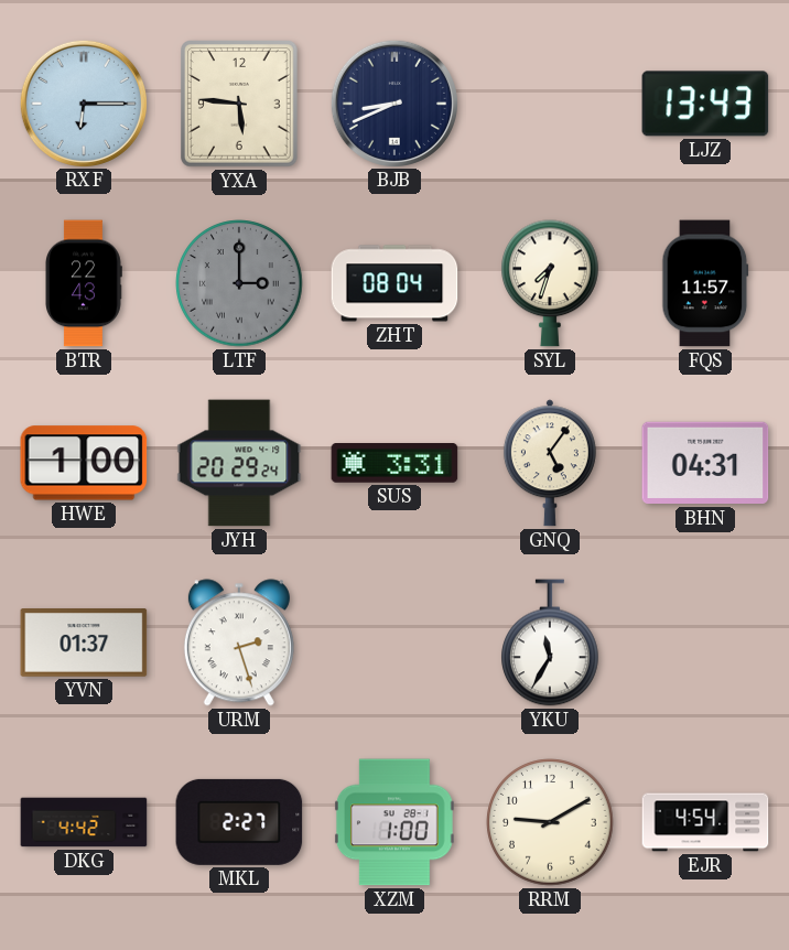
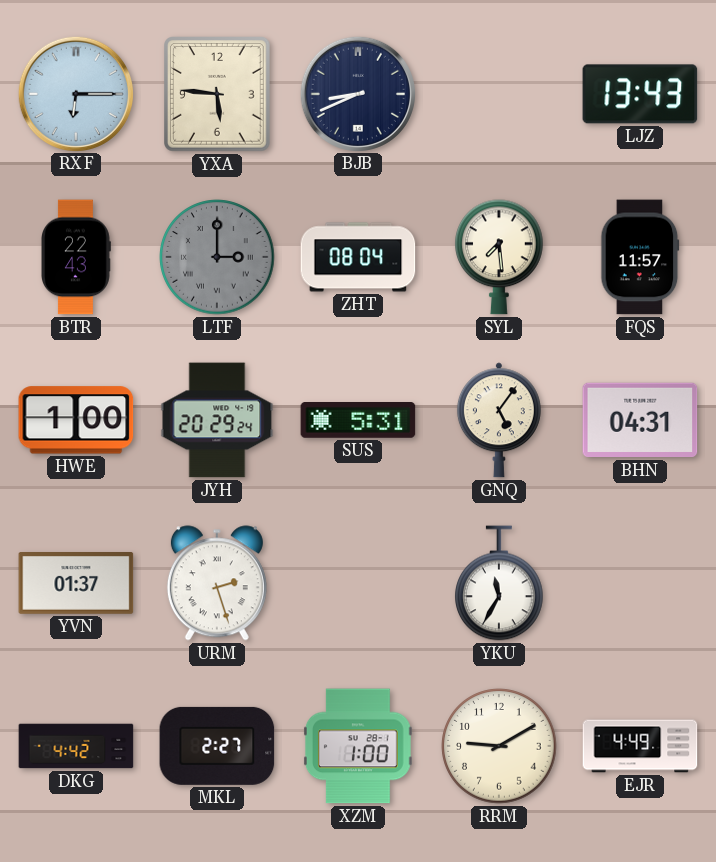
SYL: 7:33 -> 7:29 (500, 257)
SUS: 3:31 -> 5:31 (358, 420)
EJR: 4:54 -> 4:49 (640, 746)
